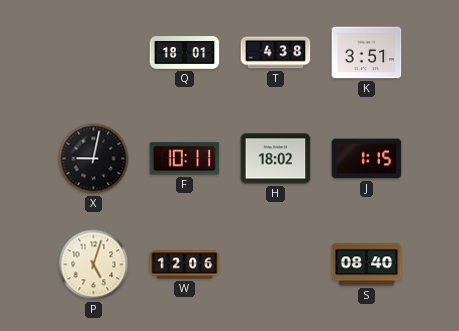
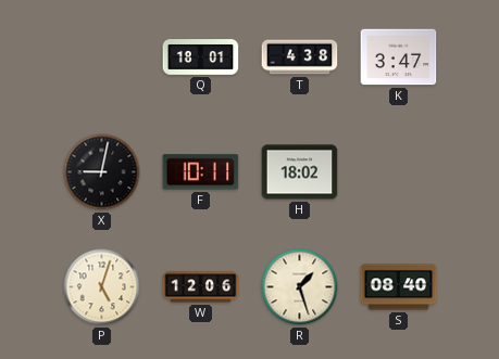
K: 3:51 -> 3:47 (399, 57)
J: 1:15 -> none (367, 159)
R: none -> 1:27 (300, 287)
